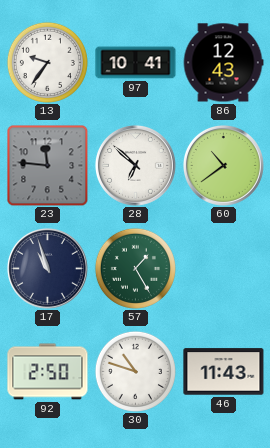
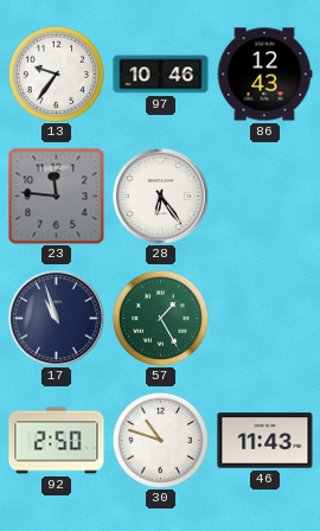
97: 10:41 -> 10:46 (161, 75)
28: 6:52 -> 6:24 (160, 196)
60: 10:39 -> none (223, 165)
